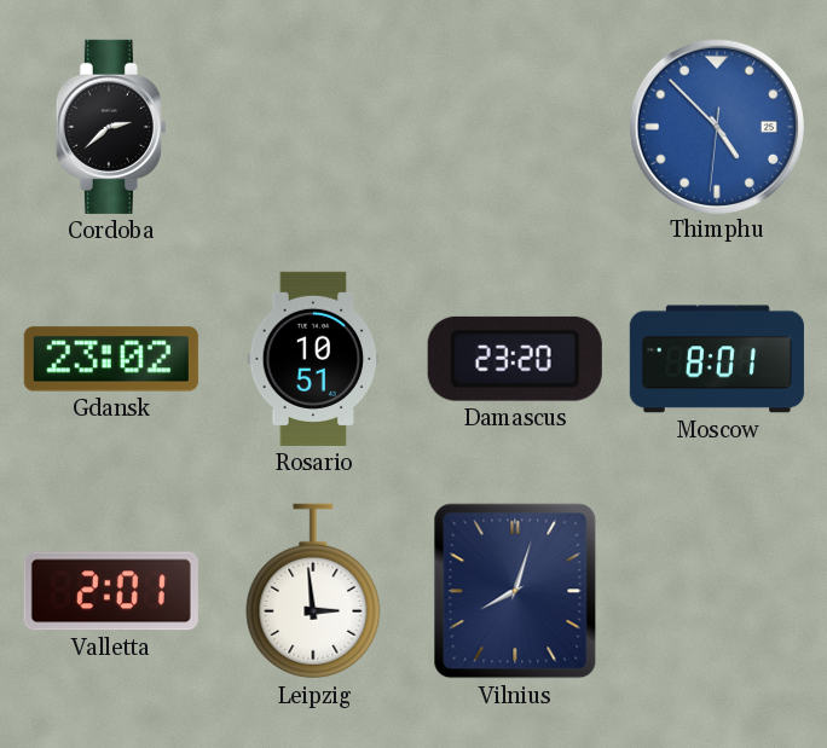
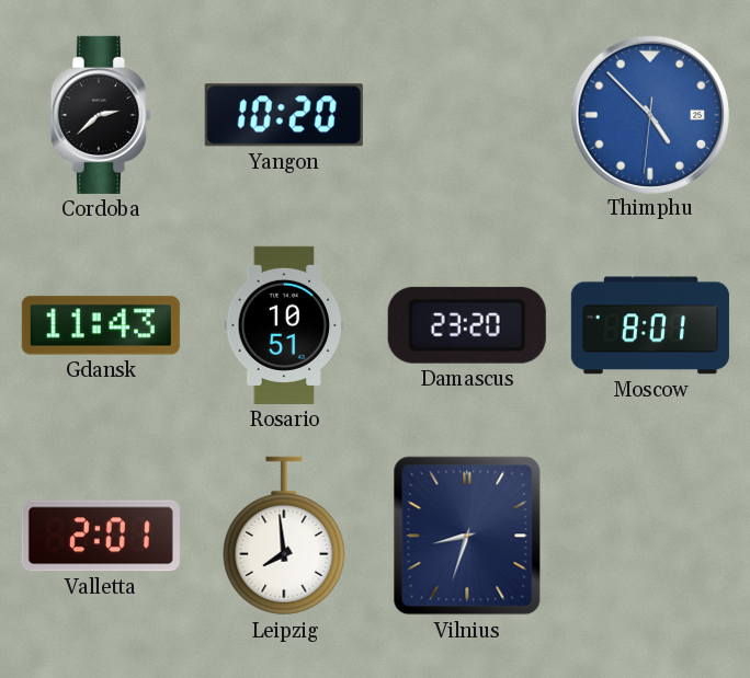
Yangon: none -> 10:20 (284, 115)
Gdansk: 23:02 -> 11:43 (101, 325)
Leipzig: 2:59 -> 7:59 (284, 536)
Vilnius: 8:03 -> 8:33 (467, 536)
